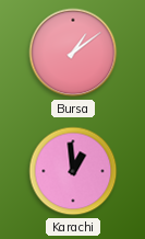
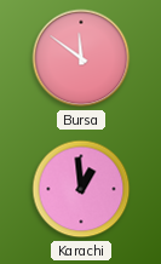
Bursa: 1:09 -> 11:51 (81, 58)
